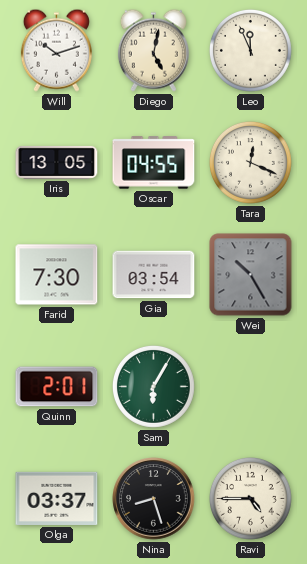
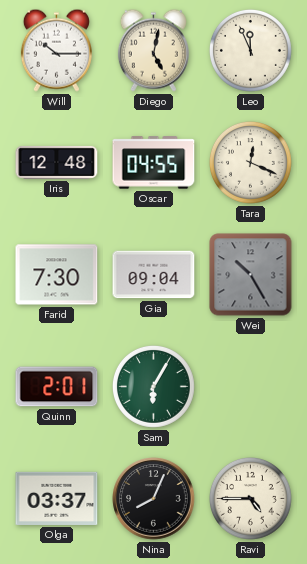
Will: 10:12 -> 10:15 (56, 50)
Iris: 13:05 -> 12:48 (57, 162)
Gia: 03:54 -> 09:04 (154, 275)
Nina: 8:27 -> 8:04 (154, 499)
